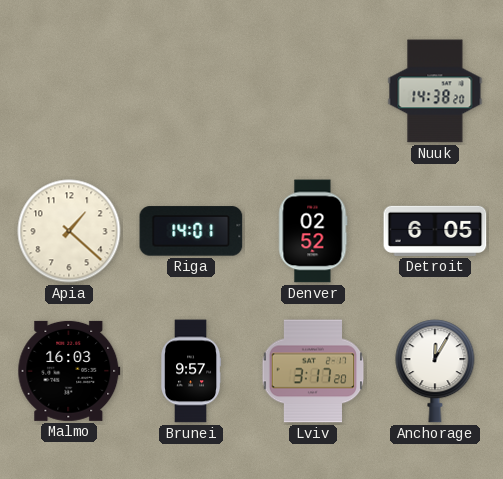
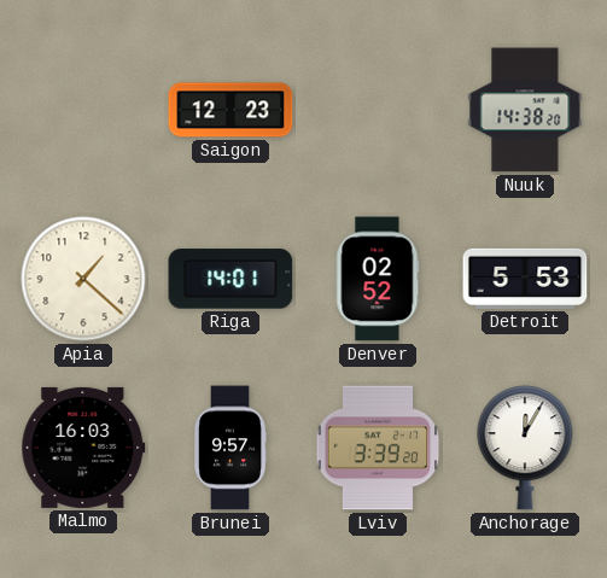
Saigon: none -> 12:23 (230, 110)
Detroit: 6:05 -> 5:53 (525, 279)
Lviv: 3:17 -> 3:39 (378, 448)
